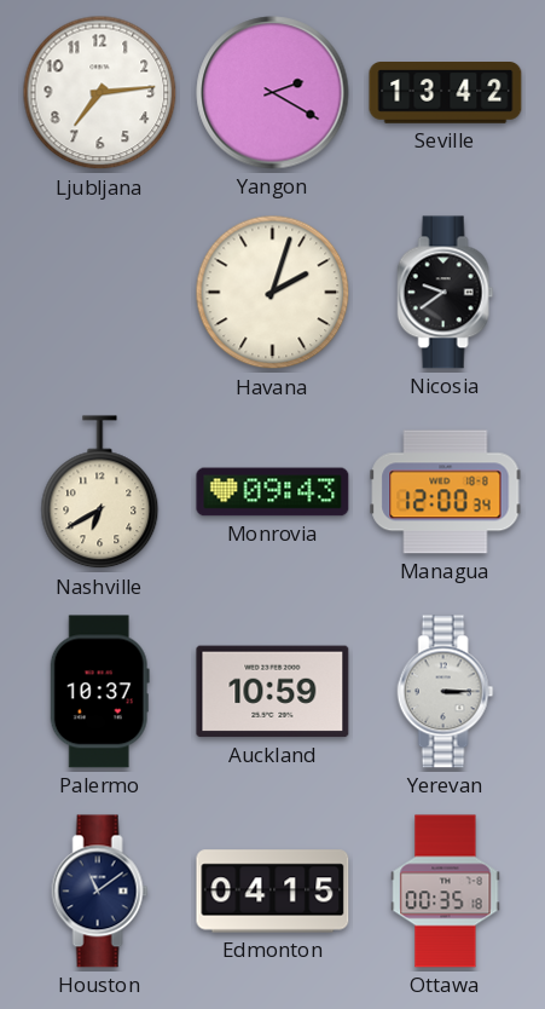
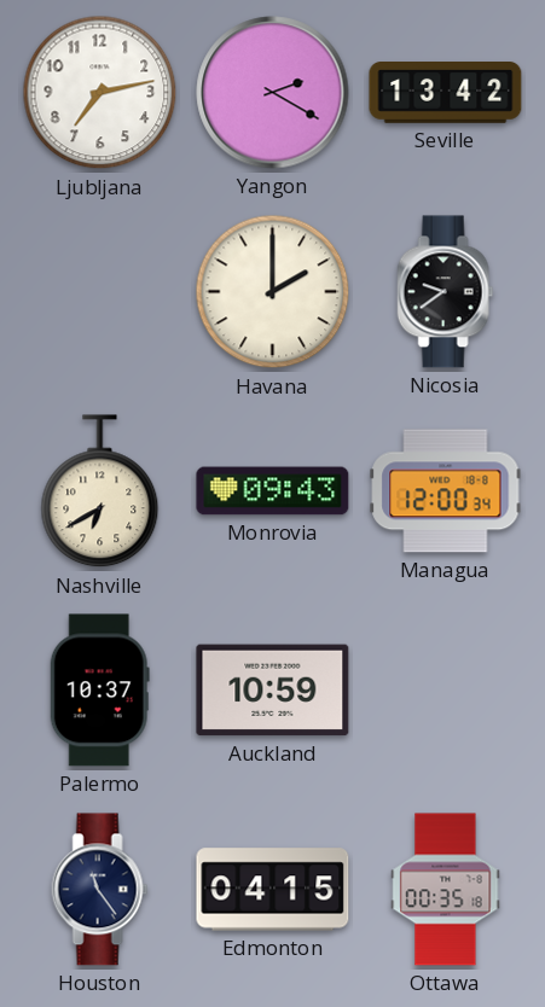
Ljubljana: 7:14 -> 7:13 (100, 93)
Havana: 2:03 -> 2:00 (273, 292)
Yerevan: 3:15 -> none (446, 692)
Houston: 11:09 -> 11:24 (100, 890)
